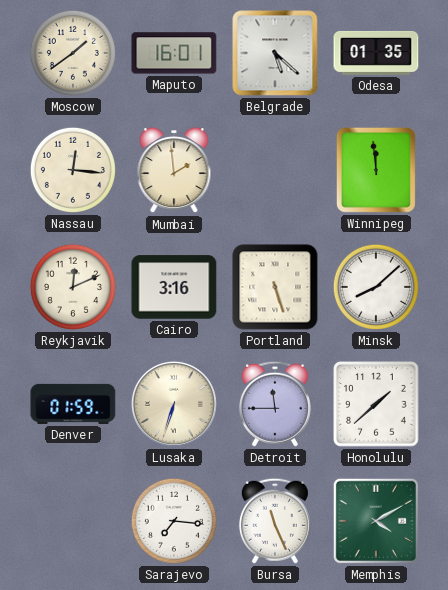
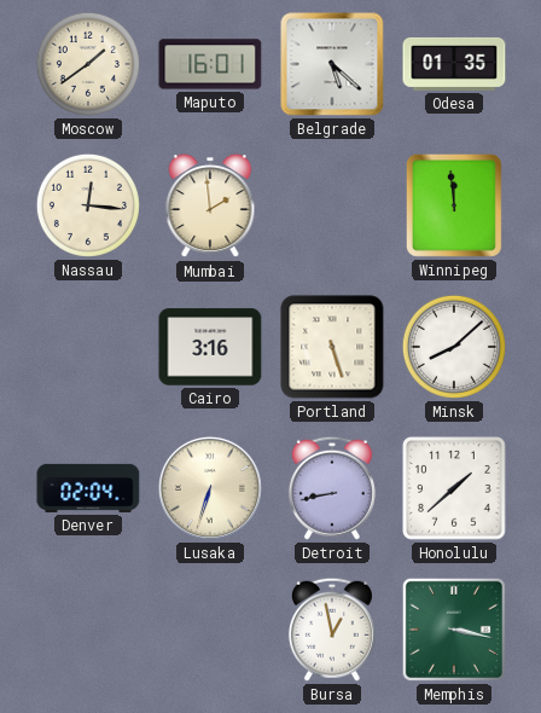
Reykjavik: 12:11 -> none (73, 287)
Denver: 01:59 -> 02:04 (88, 488)
Detroit: 11:45 -> 8:43 (332, 488)
Sarajevo: 7:16 -> none (174, 521)
Bursa: 11:26 -> 12:58 (332, 630)
Memphis: 4:10 -> 3:17 (454, 630)
